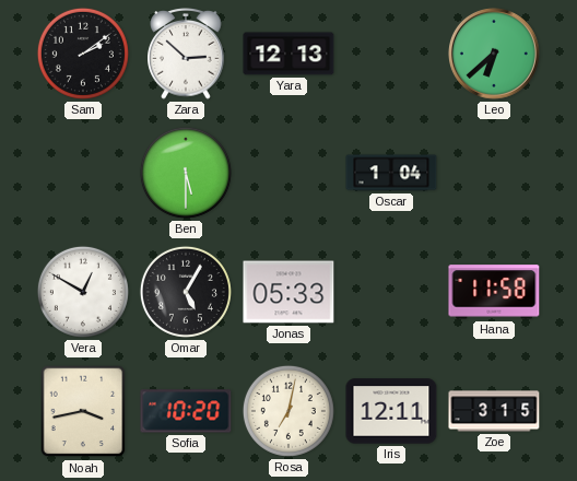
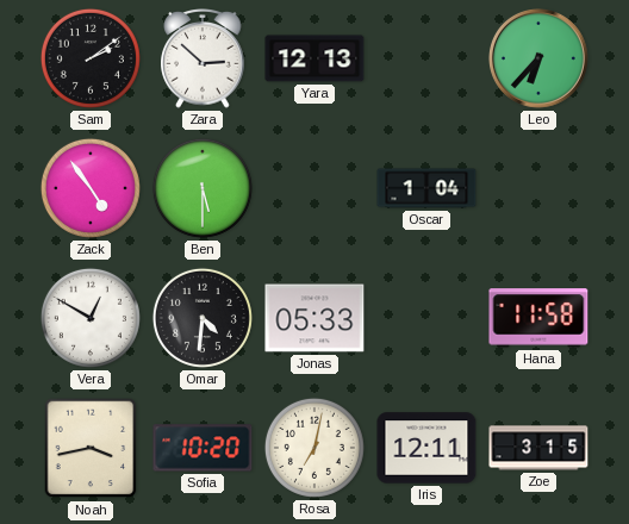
Leo: 6:38 -> 6:37 (538, 58)
Zack: none -> 4:54 (91, 188)
Omar: 5:05 -> 4:31 (203, 318)
